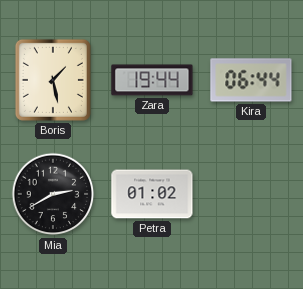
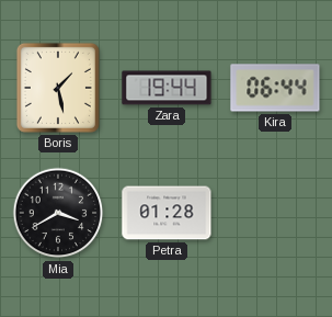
Mia: 2:40 -> 3:40 (58, 213)
Petra: 01:02 -> 01:28 (167, 213)
